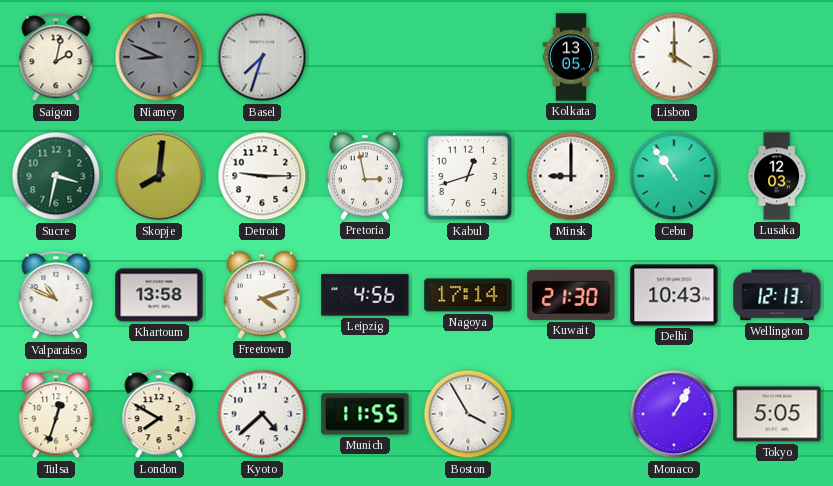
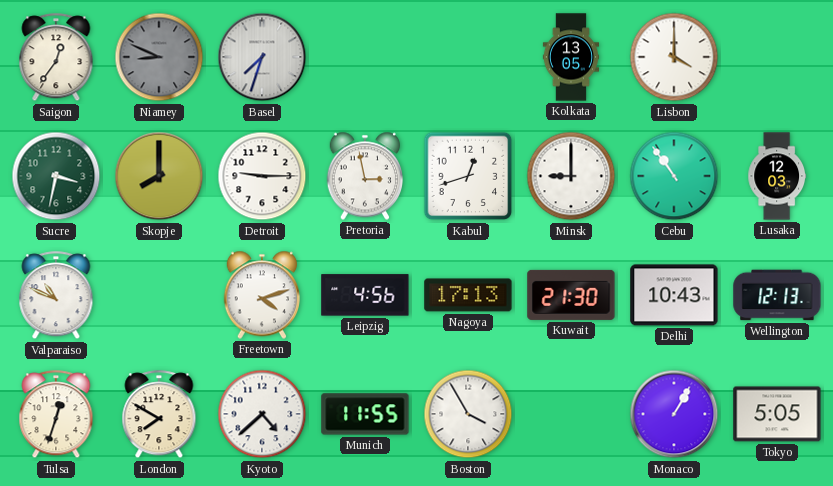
Saigon: 2:02 -> 12:36 (56, 58)
Skopje: 8:01 -> 8:00 (159, 176)
Khartoum: 13:58 -> none (159, 295)
Nagoya: 17:14 -> 17:13 (468, 295)
